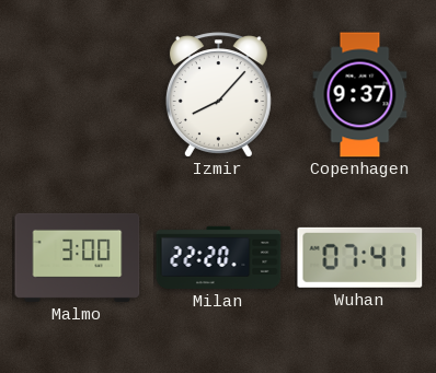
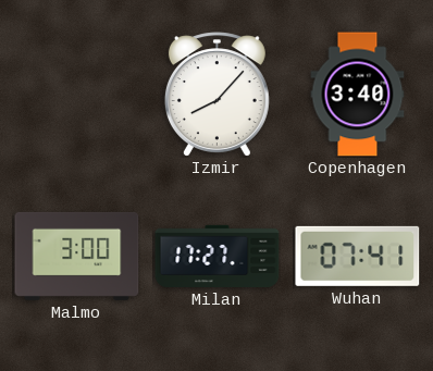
Copenhagen: 9:37 -> 3:40 (358, 95)
Milan: 22:20 -> 17:27 (218, 256)
